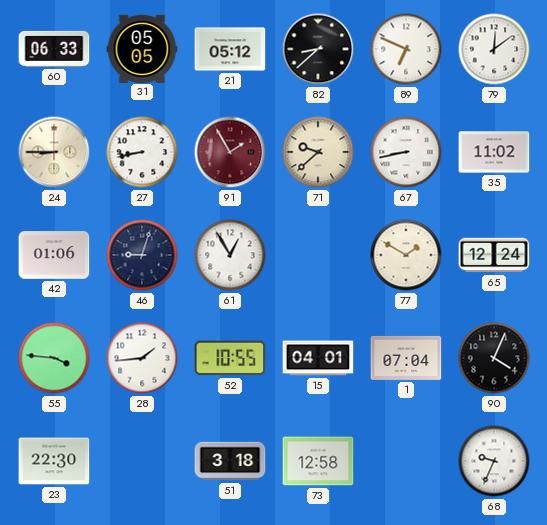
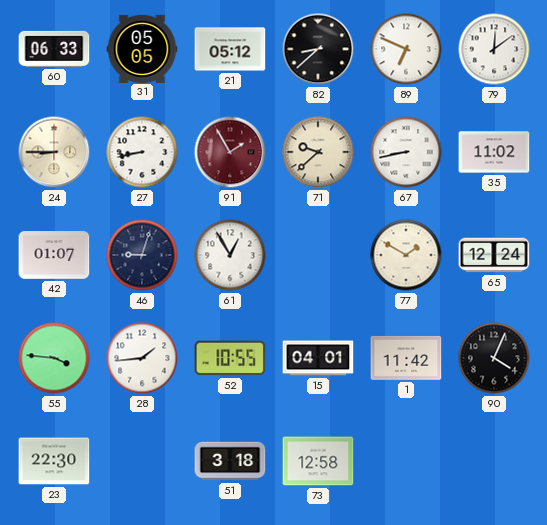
42: 01:06 -> 01:07 (54, 255)
1: 07:04 -> 11:42 (406, 358)
68: 9:34 -> none (494, 461)
